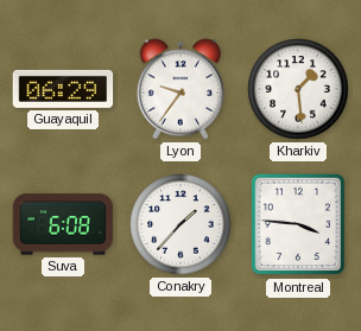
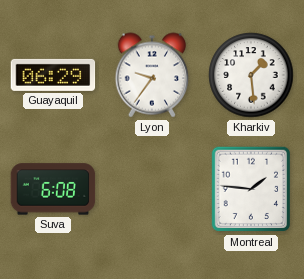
Conakry: 1:37 -> none (180, 224)
Montreal: 3:46 -> 1:46 (250, 189)
